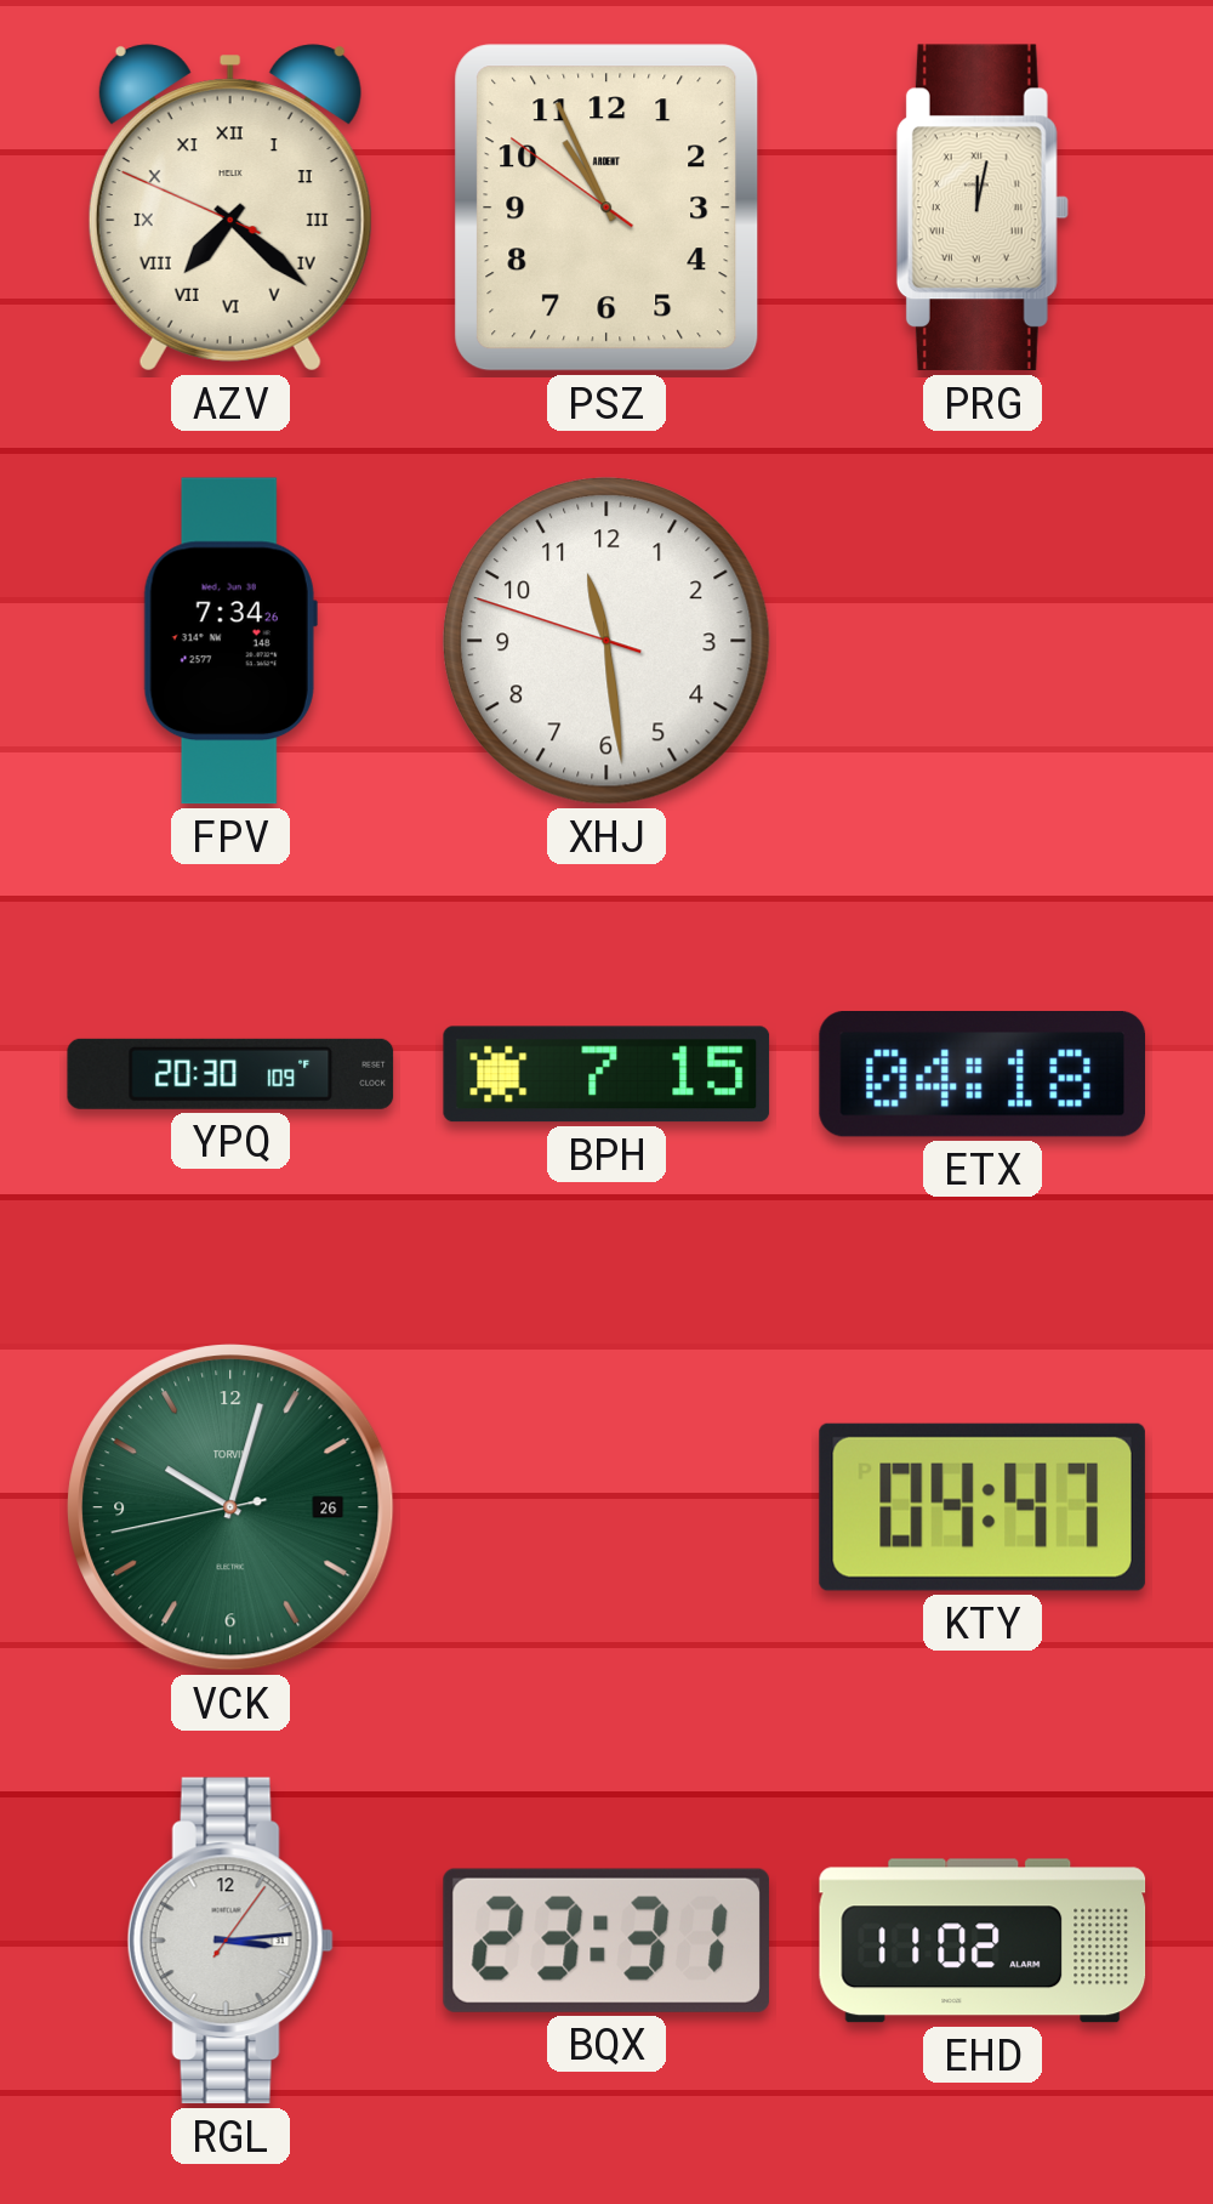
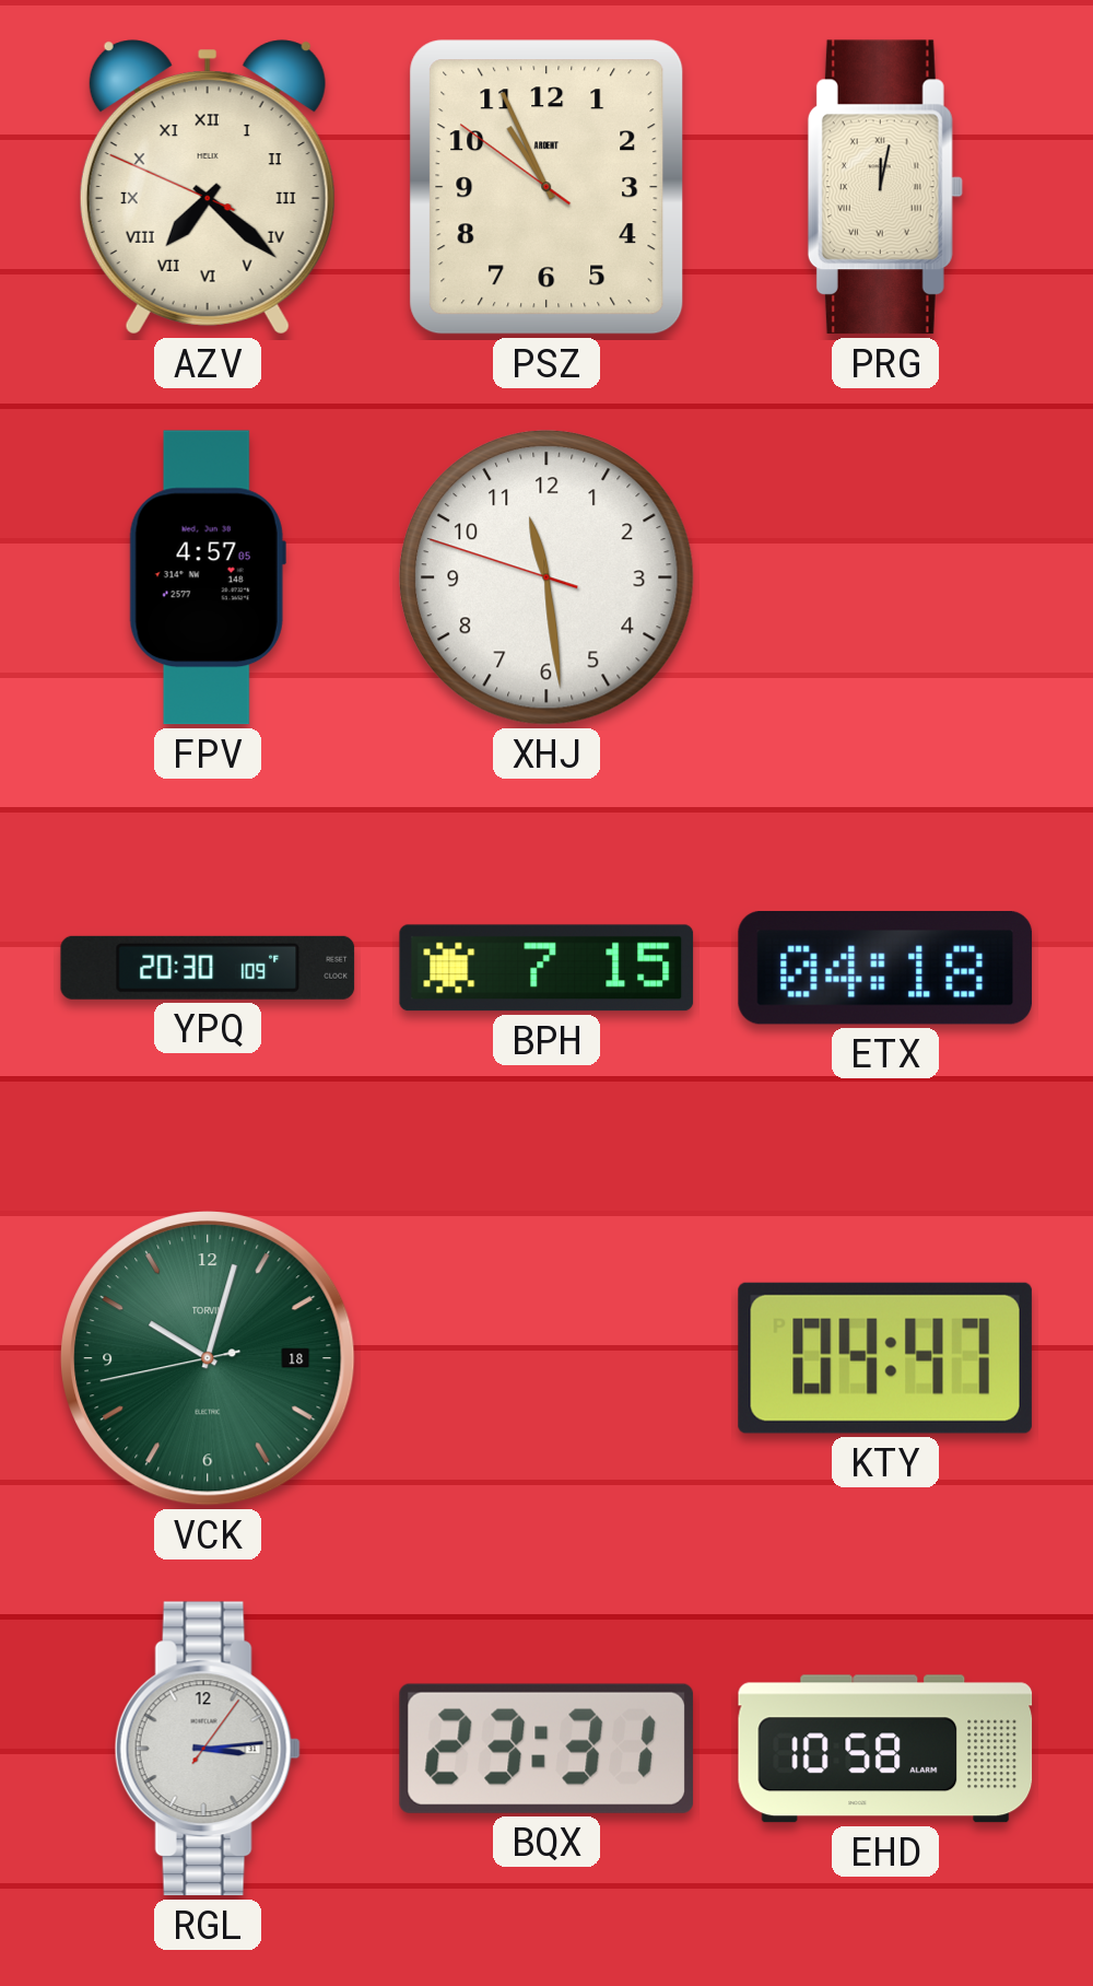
FPV: 7:34 -> 4:57 (208, 577)
VCK date: 26 -> 18 (208, 1358)
EHD: 11:02 -> 10:58 (885, 1749)
